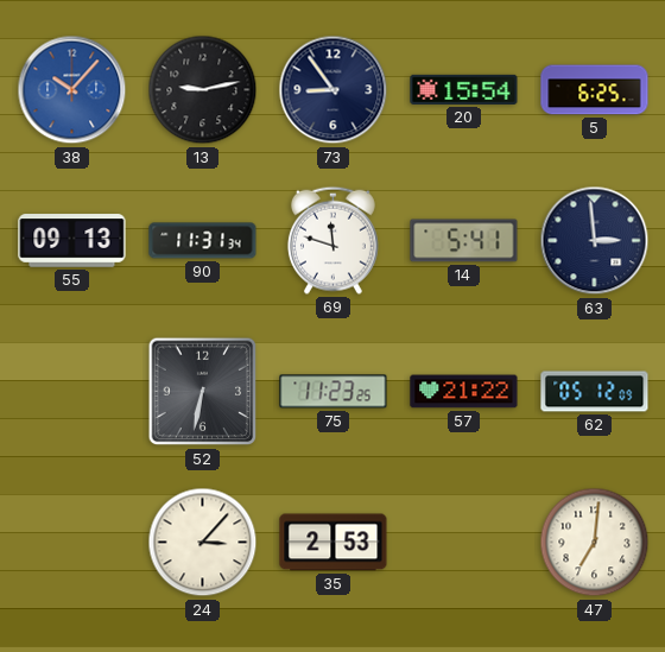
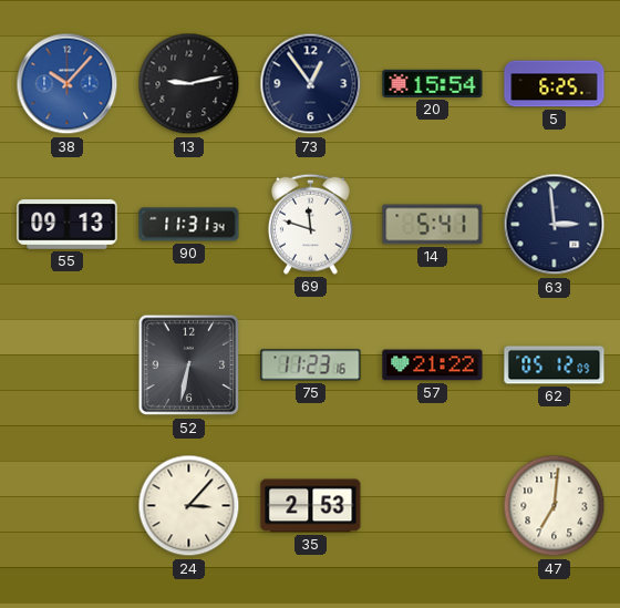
73: 8:54 -> 12:54 (311, 84)
75: 11:23:25 -> 11:23:16 (311, 365)
